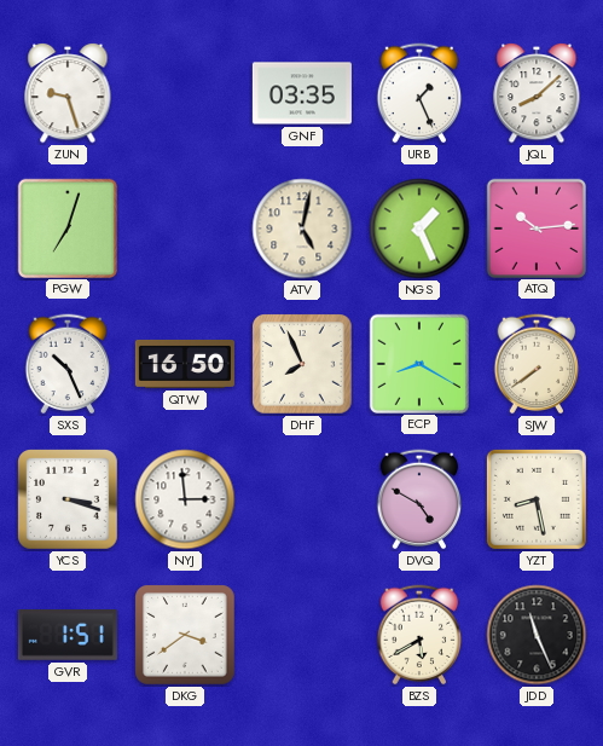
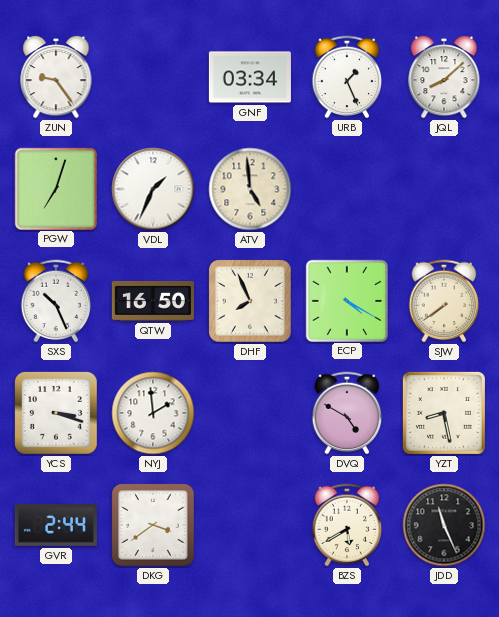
ZUN: 9:27 -> 9:24 (56, 78)
GNF: 03:35 -> 03:34 (250, 77)
VDL: none -> 1:34 (153, 189)
ATV: 5:02 -> 4:59 (250, 189)
NGS: 1:26 -> none (419, 229)
ATQ: 10:14 -> none (535, 227)
ECP: 8:20 -> 4:20 (346, 300)
NYJ: 2:59 -> 1:59 (153, 413)
GVR: 1:51 -> 2:44 (56, 526)
